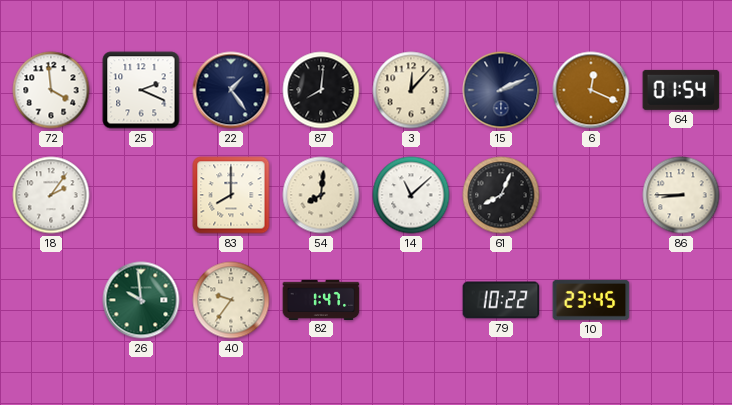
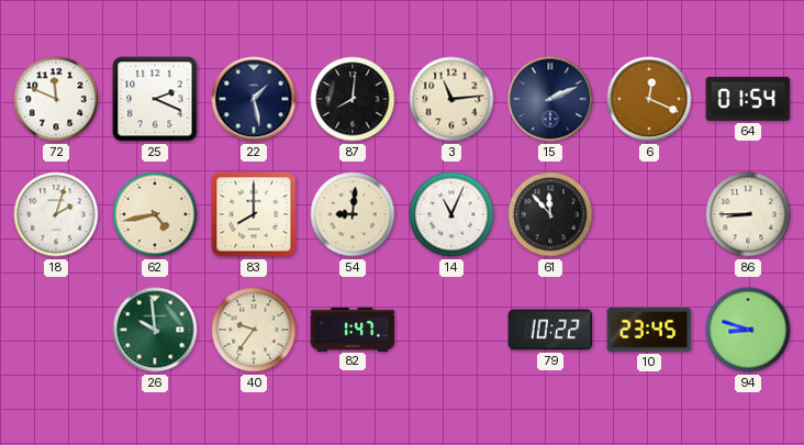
72: 3:59 -> 11:49 (56, 99)
22: 1:24 -> 1:28 (254, 99)
3: 12:07 -> 11:14 (451, 99)
18: 2:06 -> 2:03 (56, 214)
62: none -> 4:43 (155, 214)
54: 8:01 -> 9:01 (353, 214)
14: 11:08 -> 11:04 (451, 214)
61: 8:04 -> 11:53 (550, 214)
94: none -> 8:48 (748, 330)
